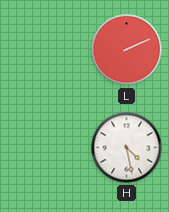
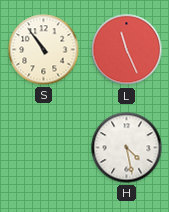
S: none -> 10:54 (44, 50)
L: 2:11 -> 11:26 (127, 50)
